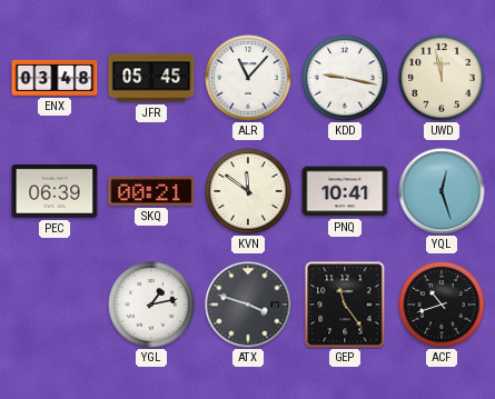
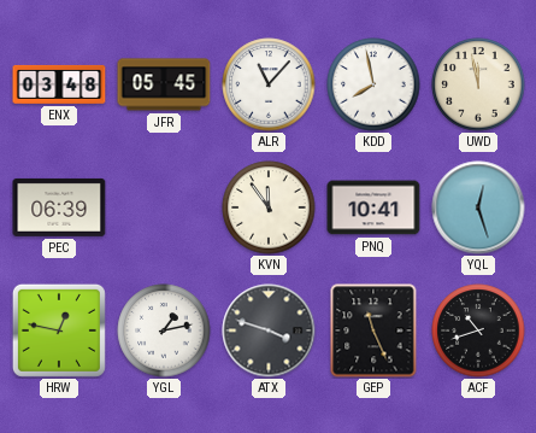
KDD: 9:17 -> 7:58 (373, 84)
SKQ: 00:21 -> none (151, 192)
KVN: 11:51 -> 11:54 (269, 207)
HRW: none -> 12:47 (59, 330)
GEP: 11:24 -> 11:26 (373, 330)
